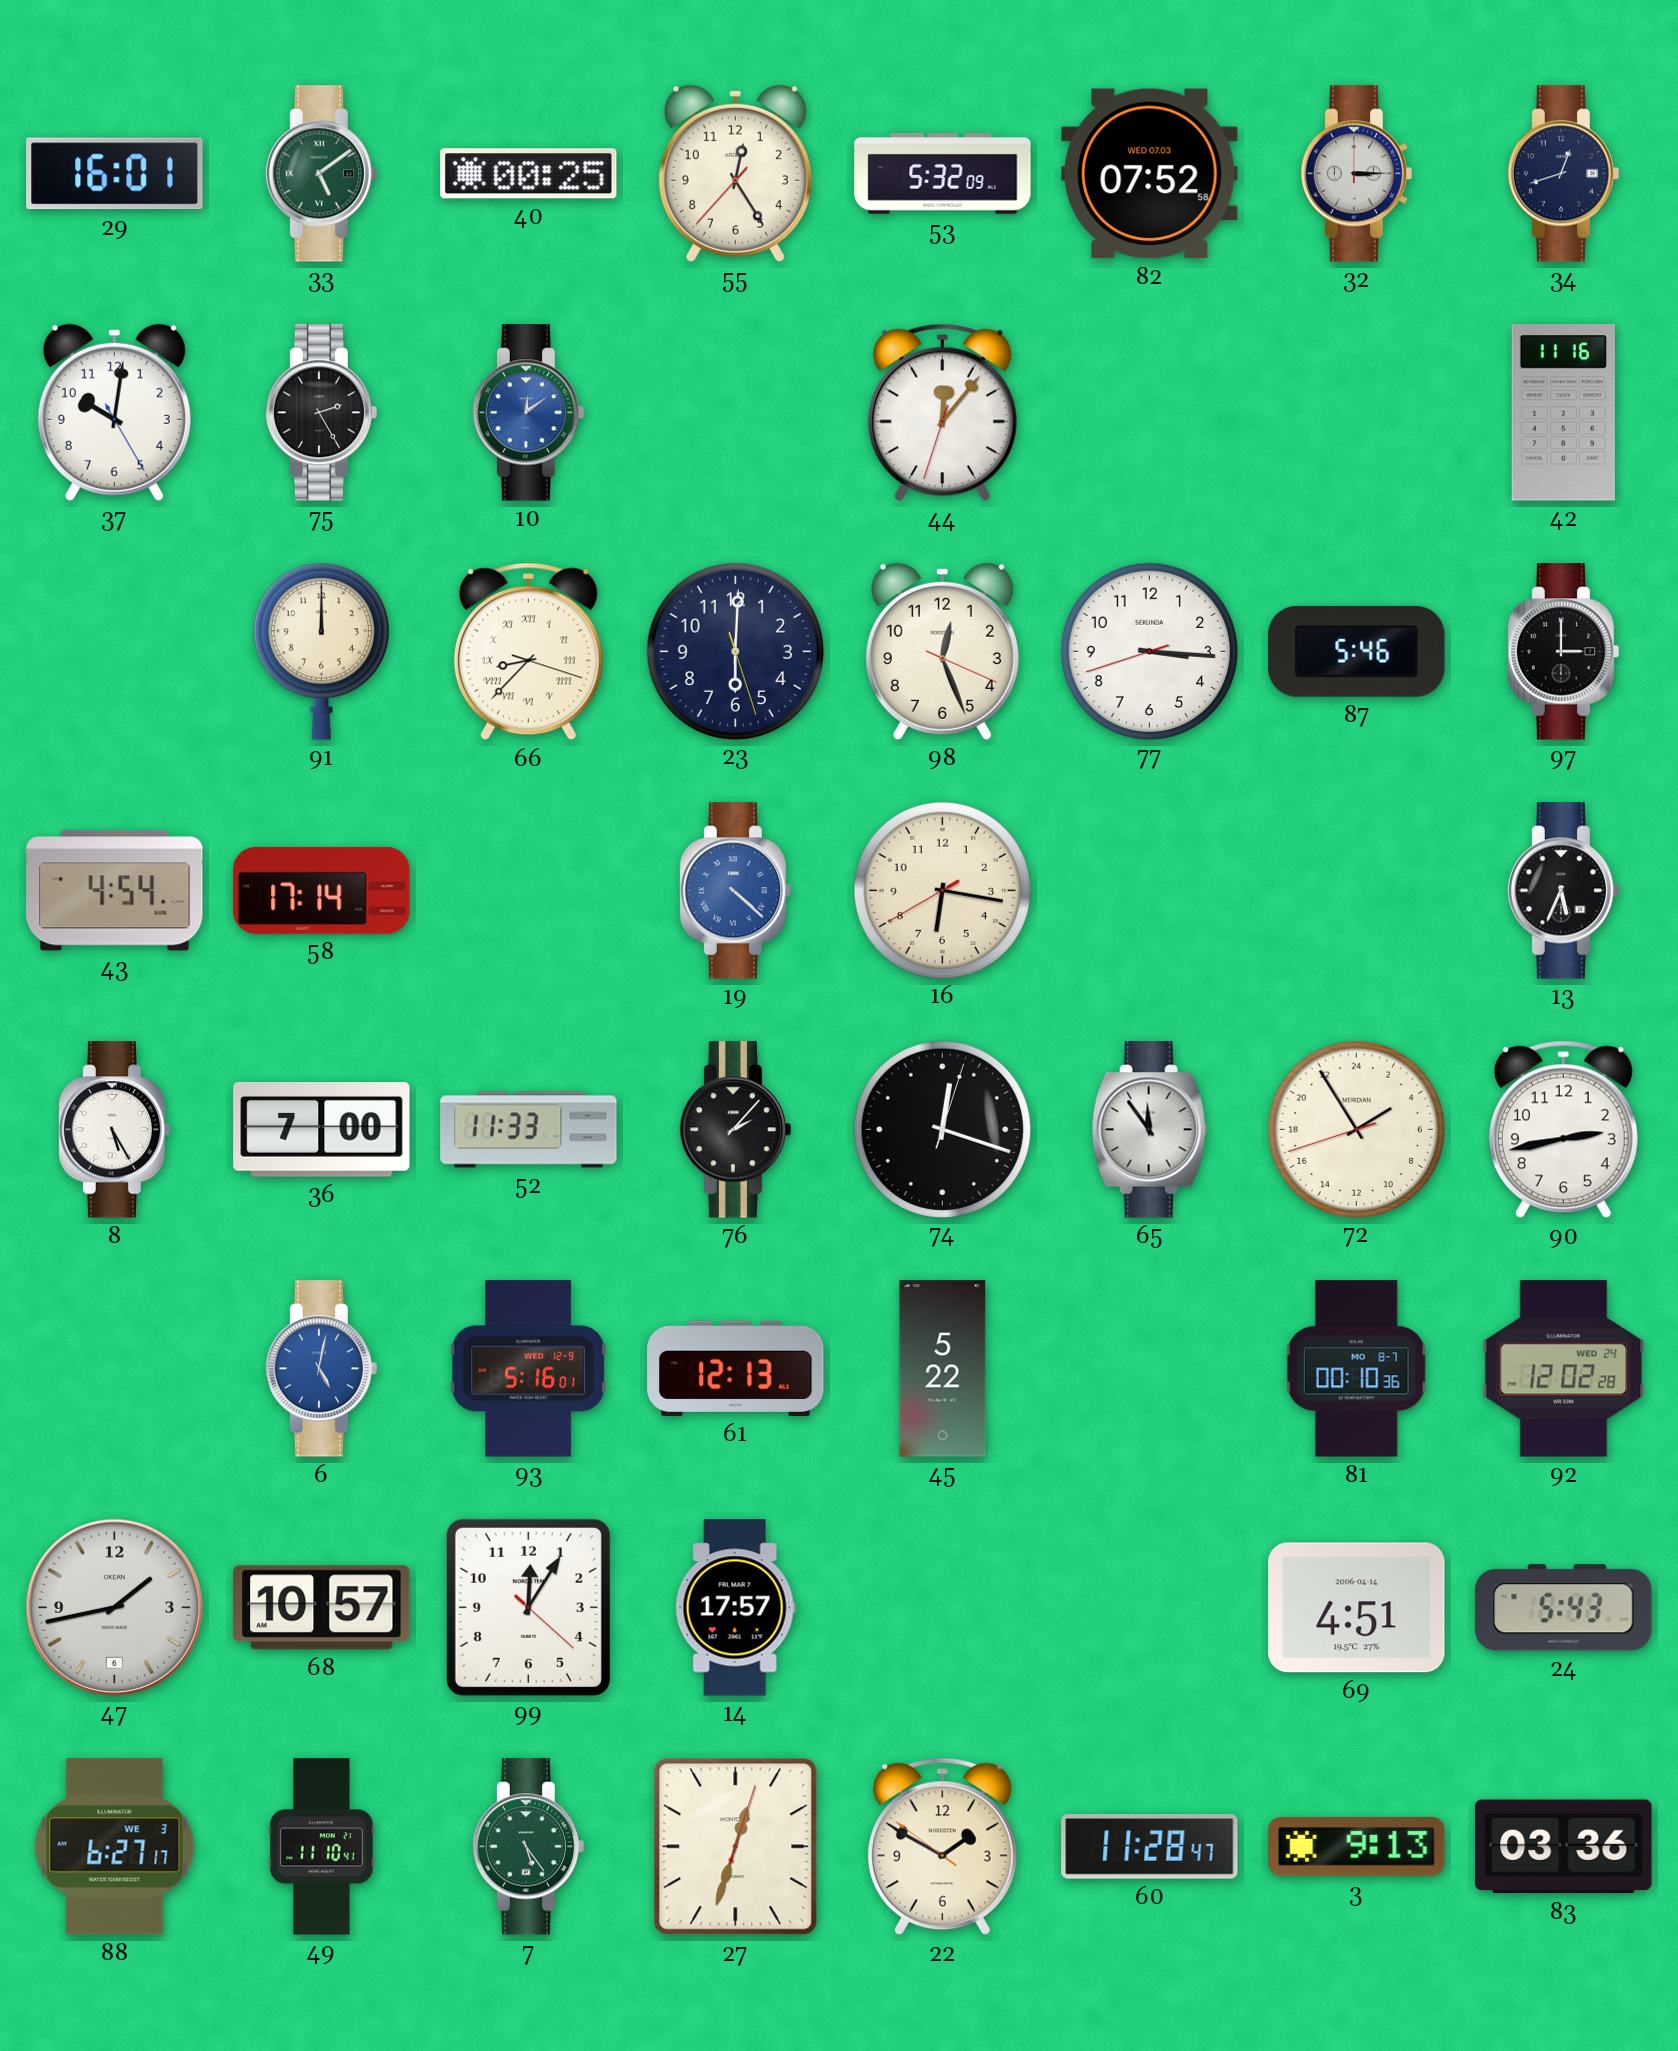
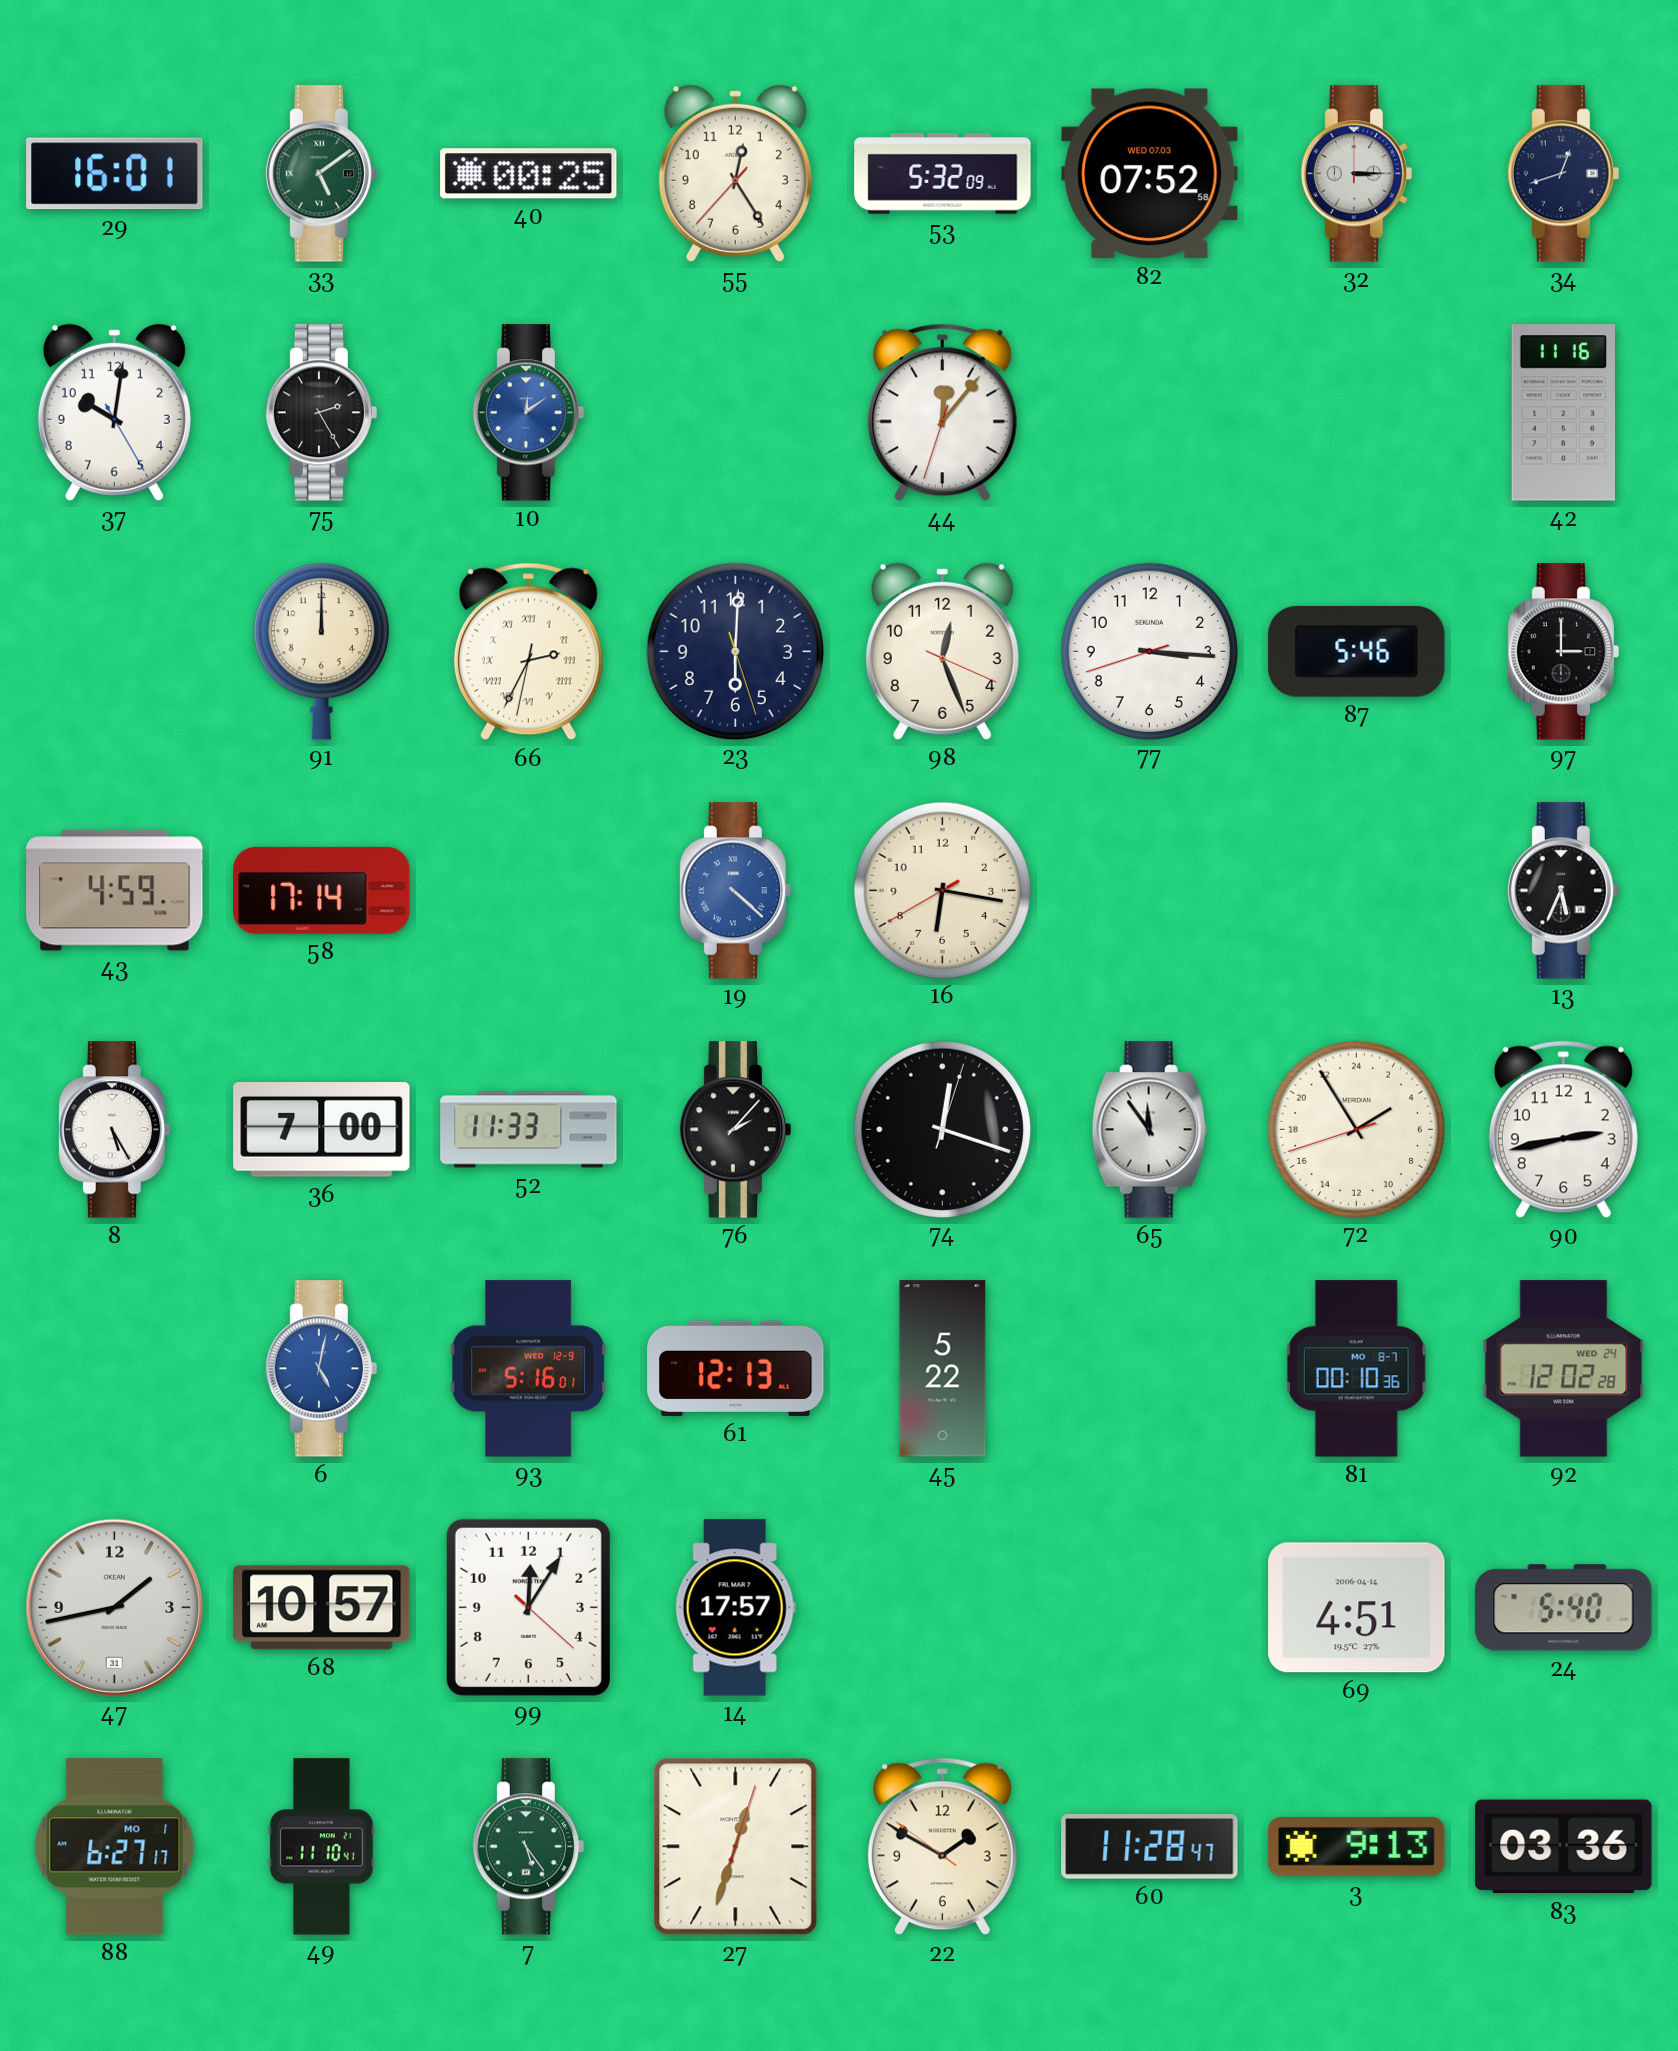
66: 8:37 -> 2:34 (528, 652)
43: 4:54 -> 4:59 (115, 891)
47 date: 6 -> 31 (114, 1607)
24: 5:43 -> 5:40 (1564, 1608)
88 date: WE 3 -> MO 1 (115, 1847)
